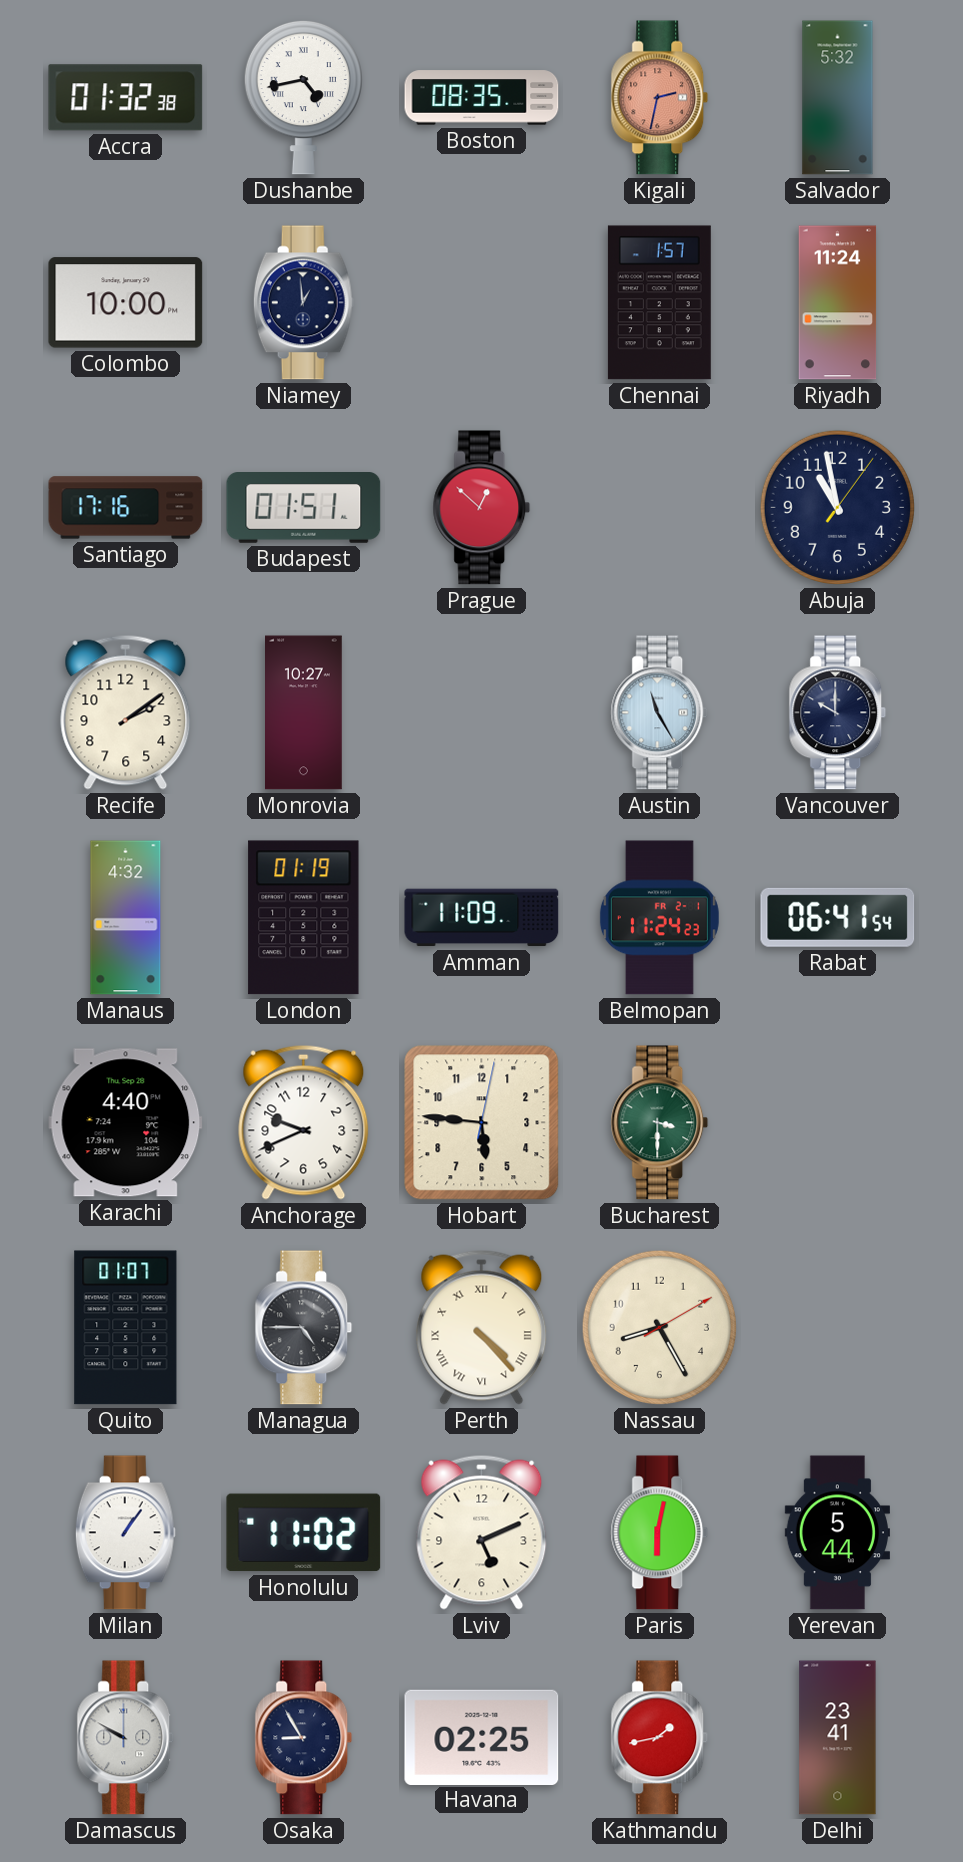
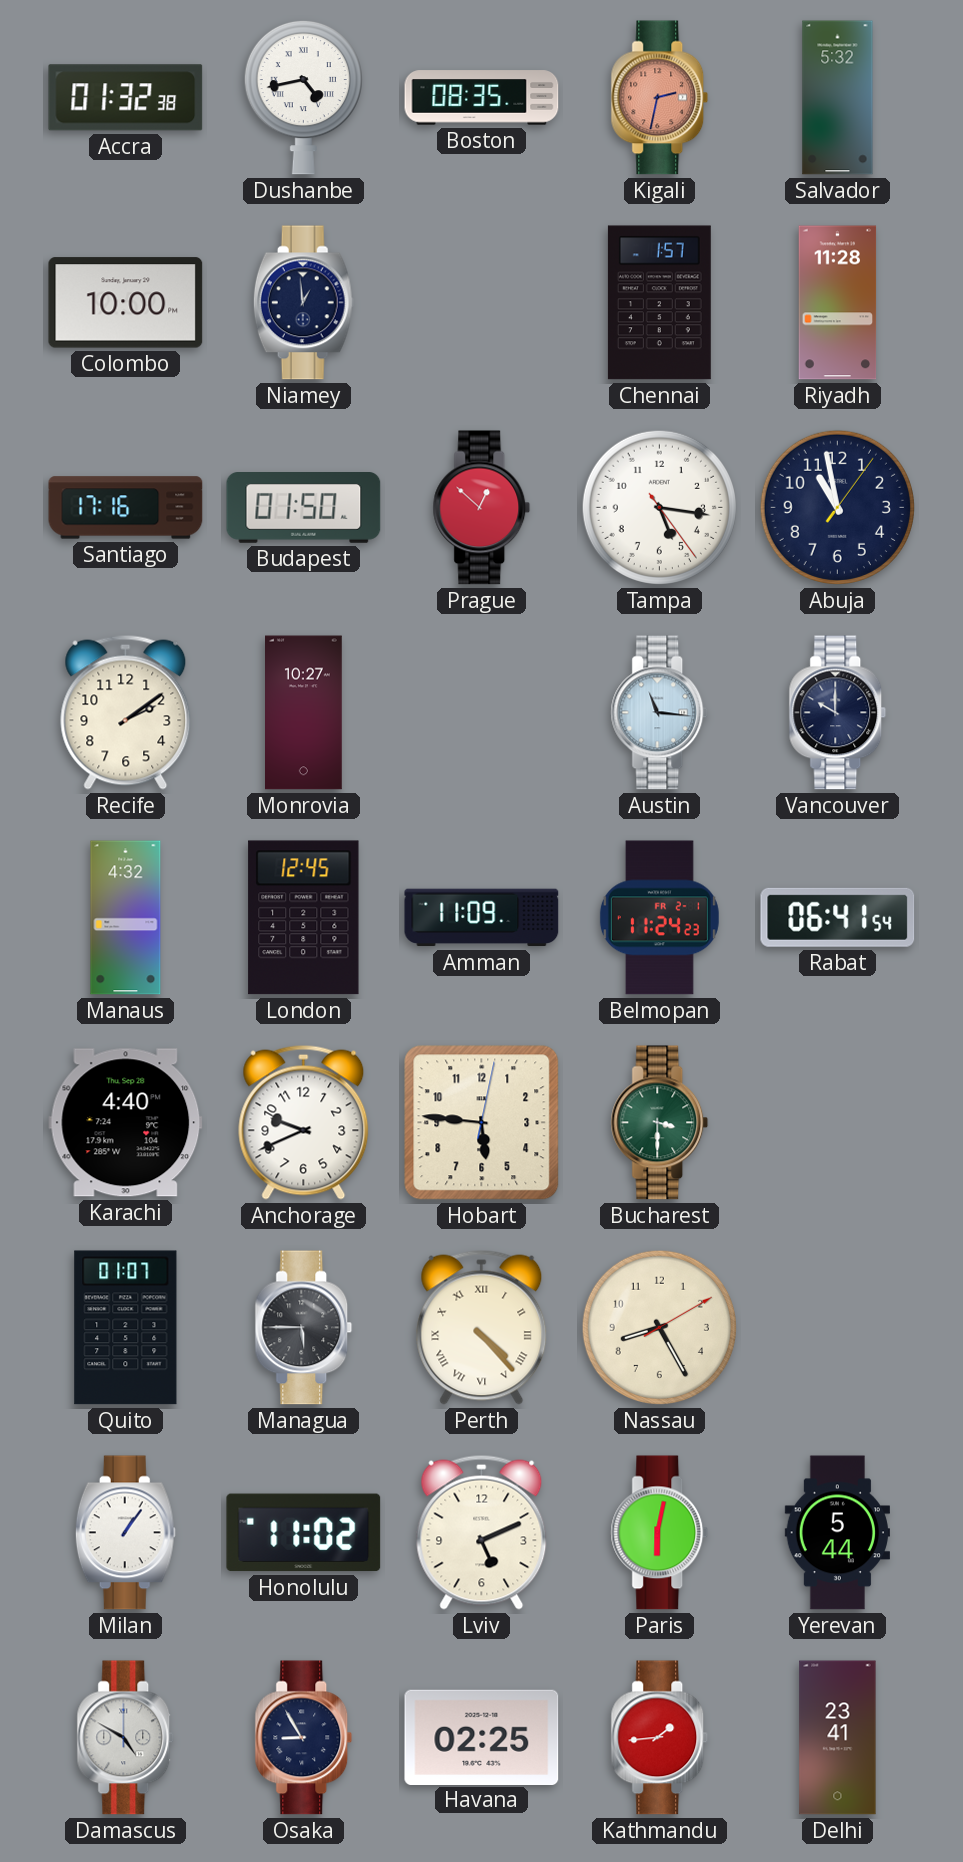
Riyadh: 11:24 -> 11:28 (838, 303)
Budapest: 01:51 -> 01:50 (304, 508)
Tampa: none -> 5:16 (659, 507)
Austin: 11:25 -> 11:16 (660, 713)
London: 01:19 -> 12:45 (304, 918)
Managua: 4:45 -> 5:45 (304, 1328)
Damascus: 9:50 -> 4:50 (126, 1738)
Kathmandu: 1:43 -> 1:44 (660, 1738)
